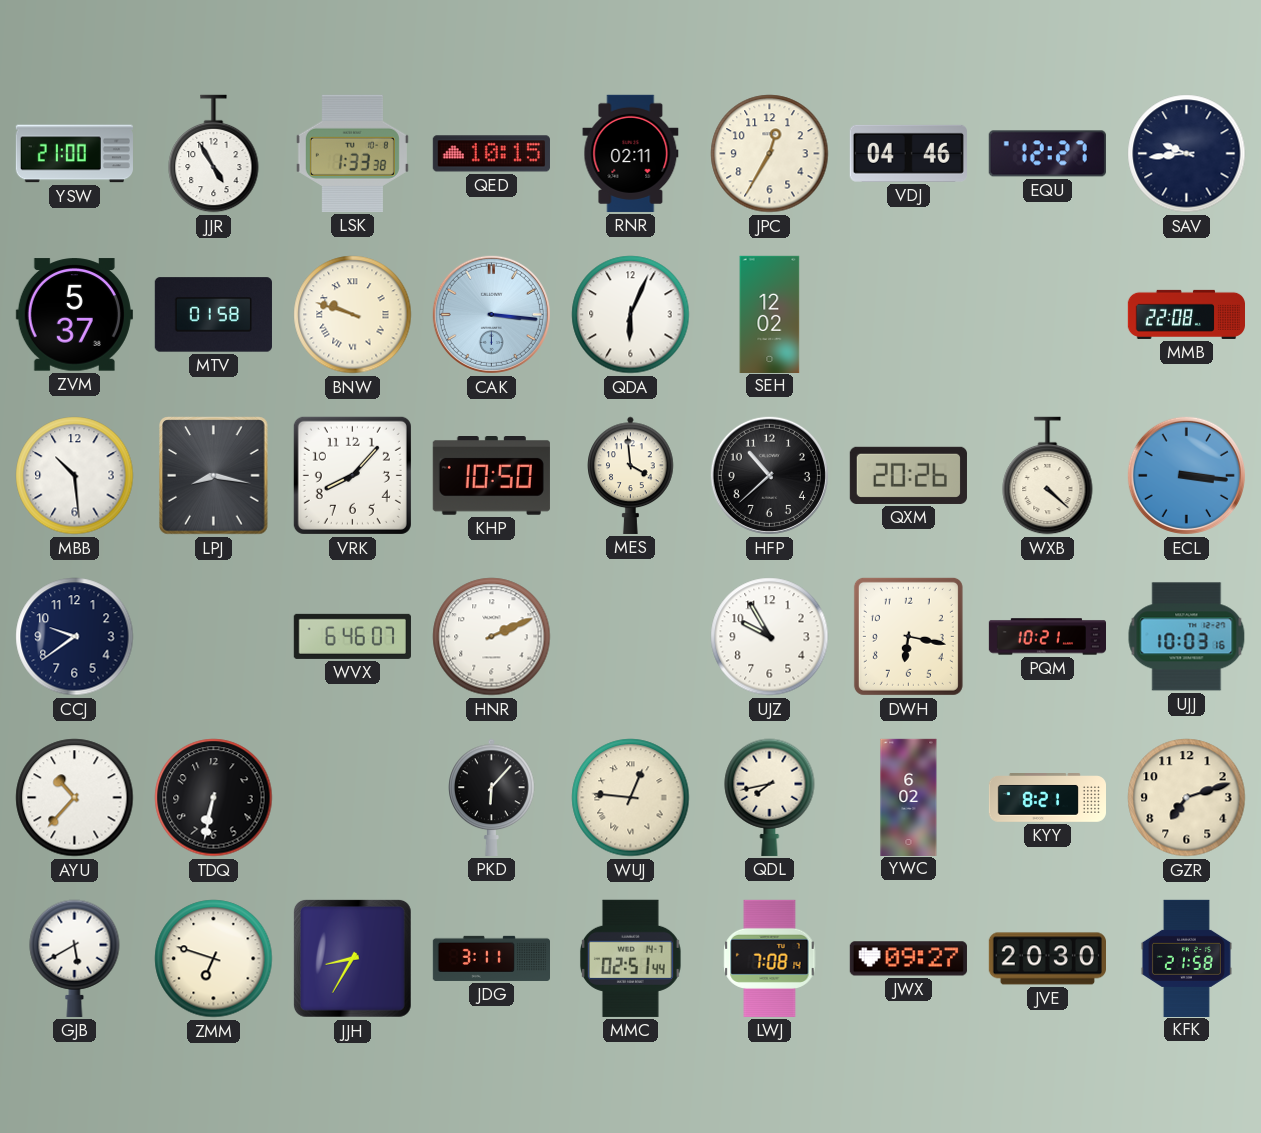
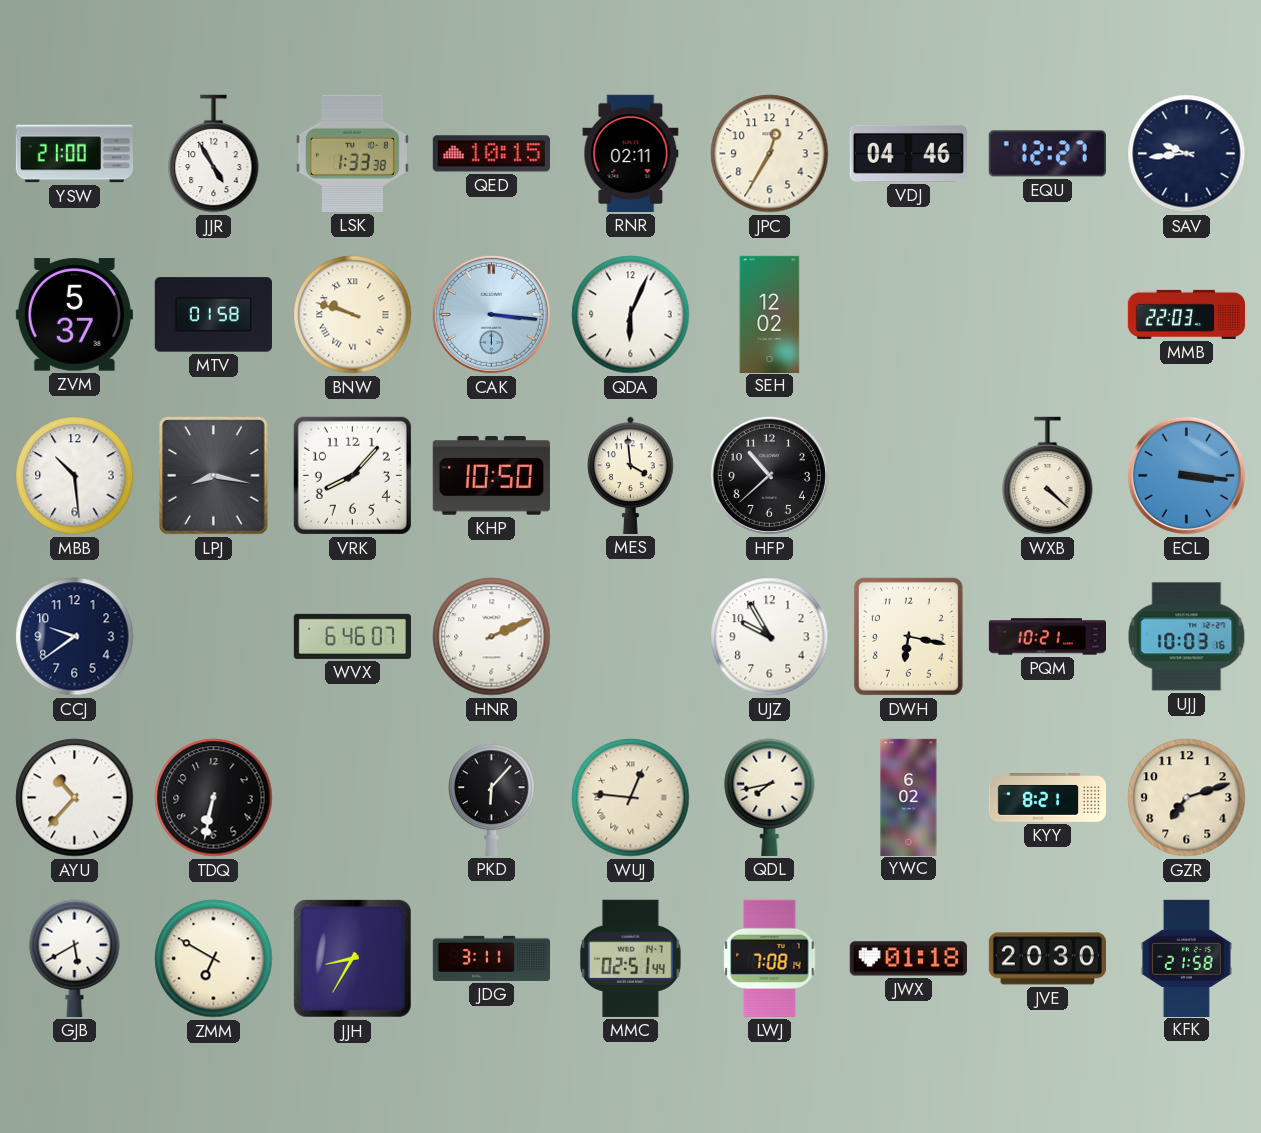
MMB: 22:08 -> 22:03 (1186, 314)
QXM: 20:26 -> none (908, 475)
ZMM: 6:48 -> 6:50 (214, 959)
JWX: 09:27 -> 01:18 (908, 959)
